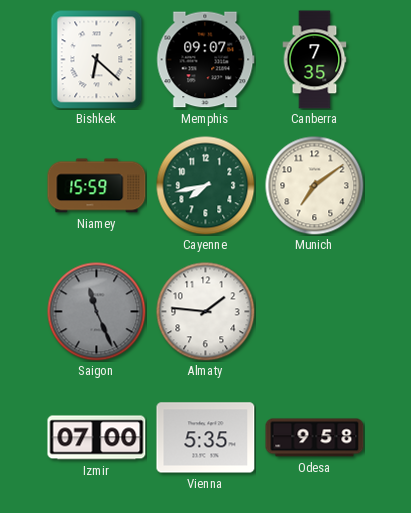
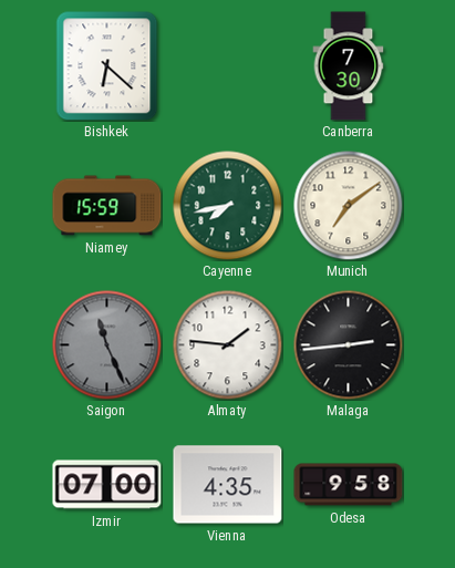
Memphis: 09:07 -> none (206, 60)
Canberra: 7:35 -> 7:30 (349, 66)
Malaga: none -> 2:44 (349, 345)
Vienna: 5:35 -> 4:35 (228, 485)
